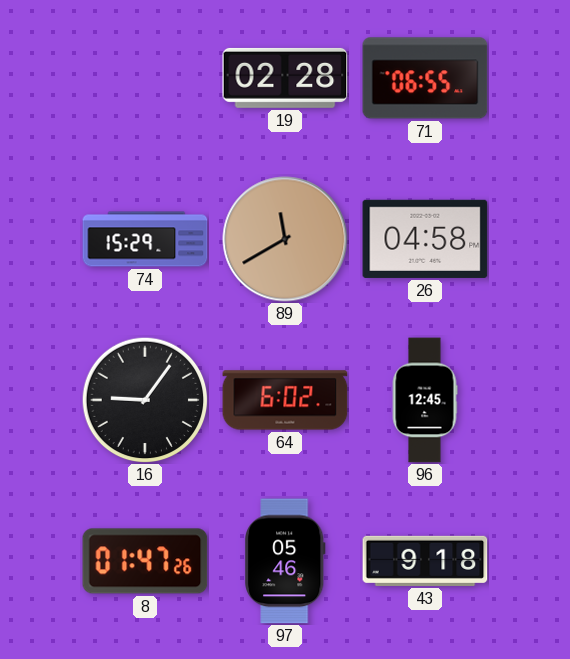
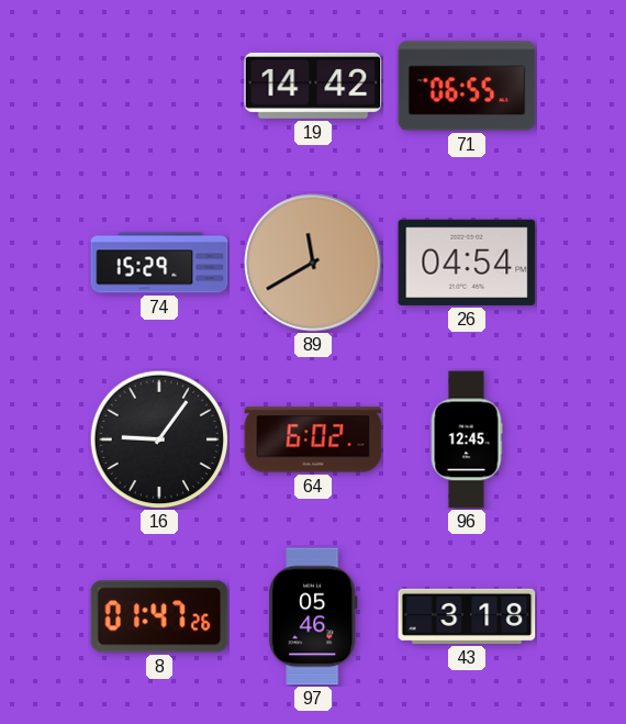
19: 02:28 -> 14:42 (313, 86)
26: 04:58 -> 04:54 (467, 263)
43: 9:18 -> 3:18 (467, 616)
